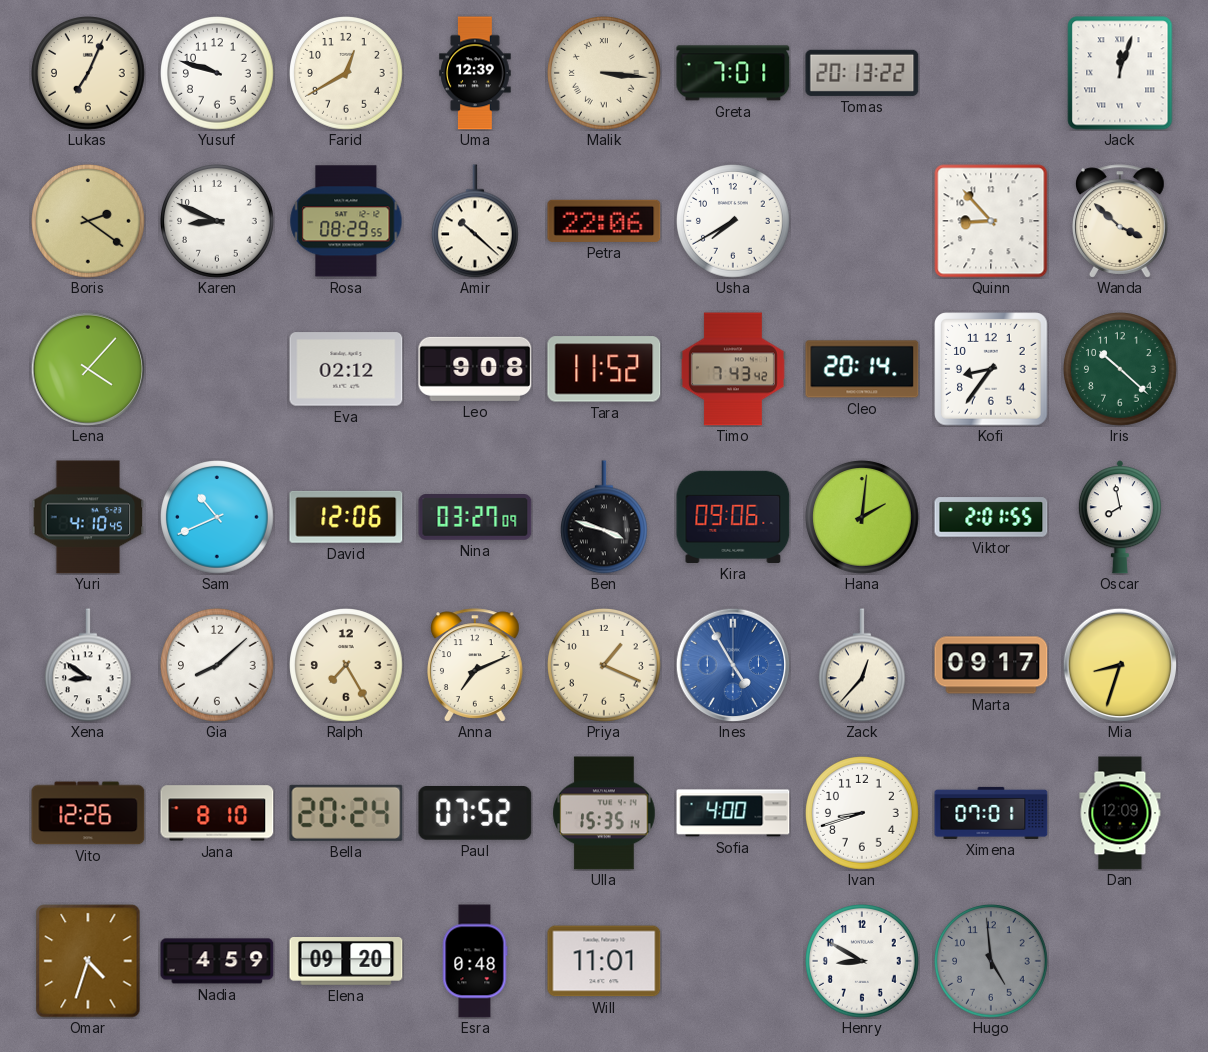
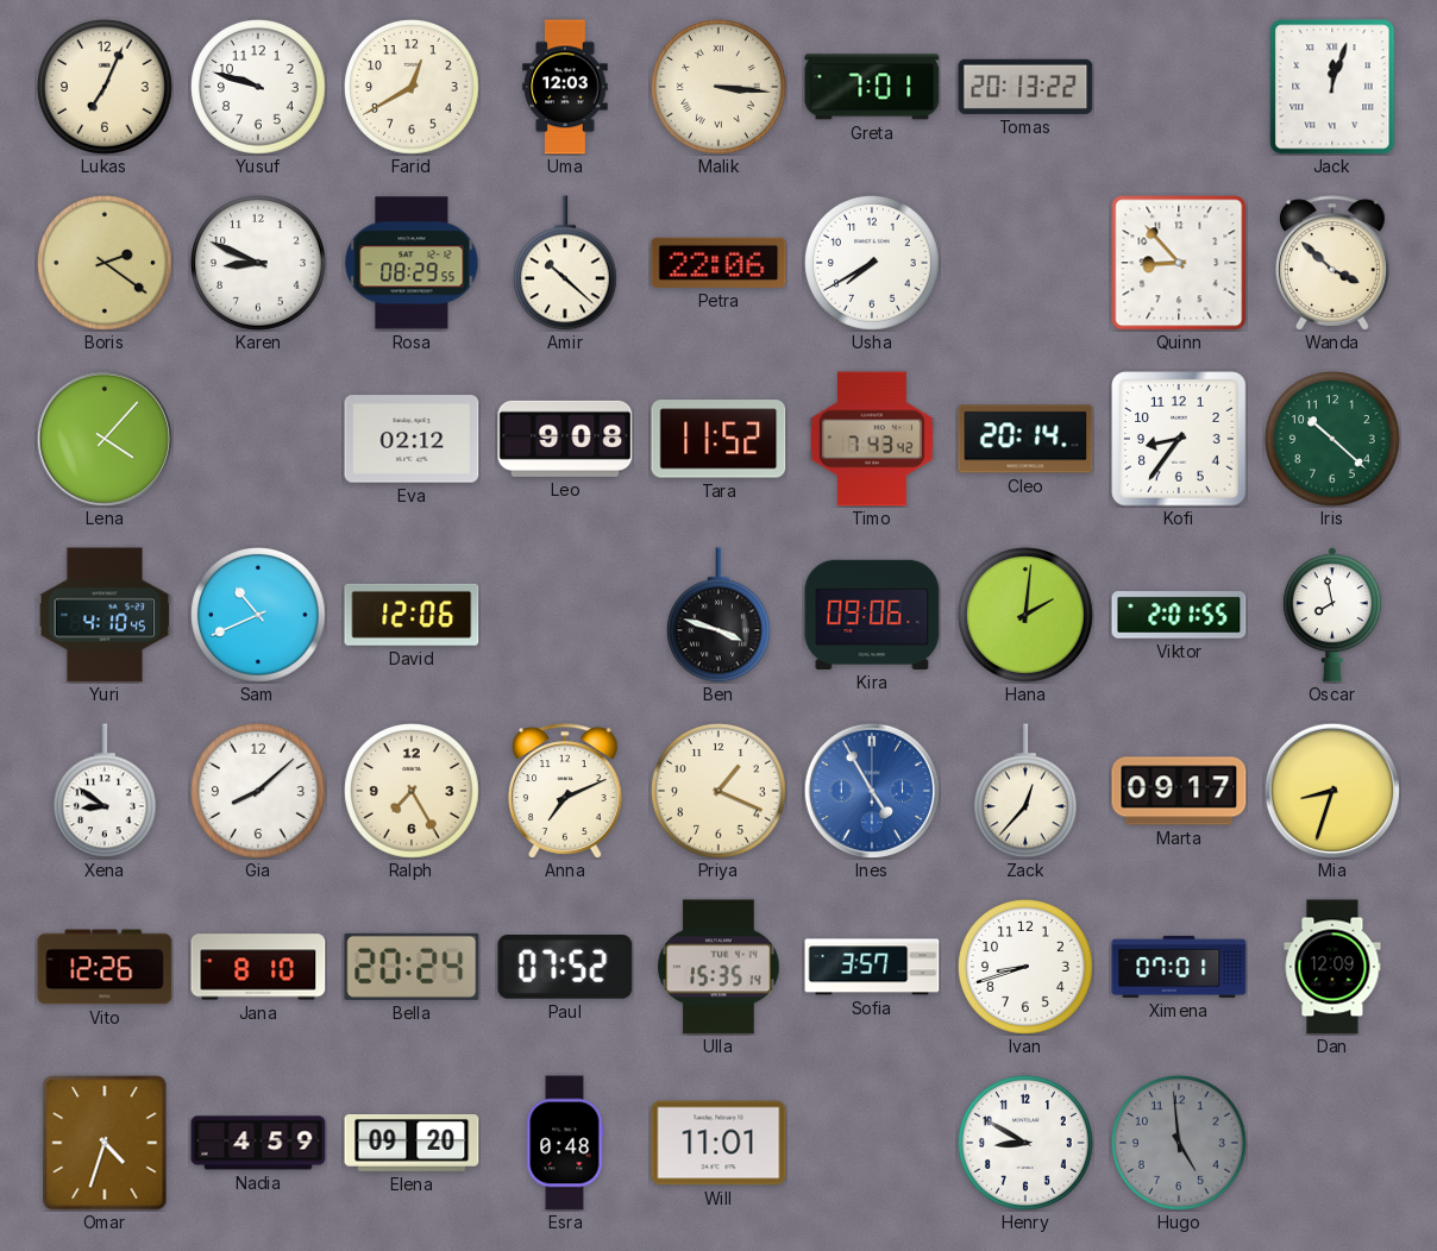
Uma: 12:39 -> 12:03 (565, 87)
Nina: 03:27 -> none (475, 518)
Sofia: 4:00 -> 3:57 (872, 967)
